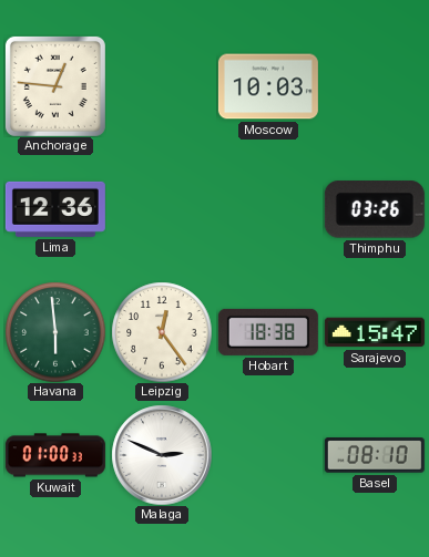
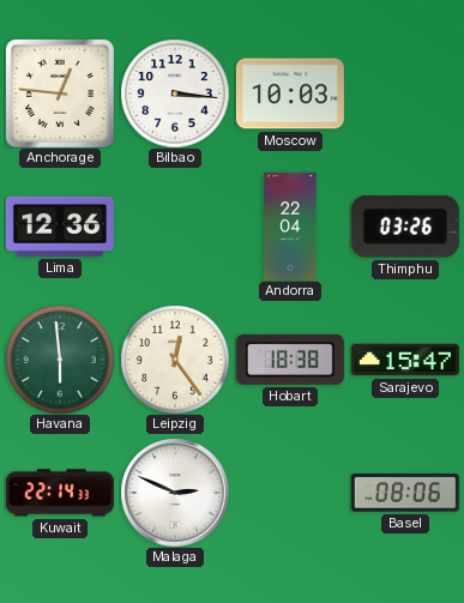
Bilbao: none -> 3:16 (175, 94)
Andorra: none -> 22:04 (290, 227)
Kuwait: 01:00 -> 22:14 (60, 493)
Basel: 08:10 -> 08:06 (405, 493)
